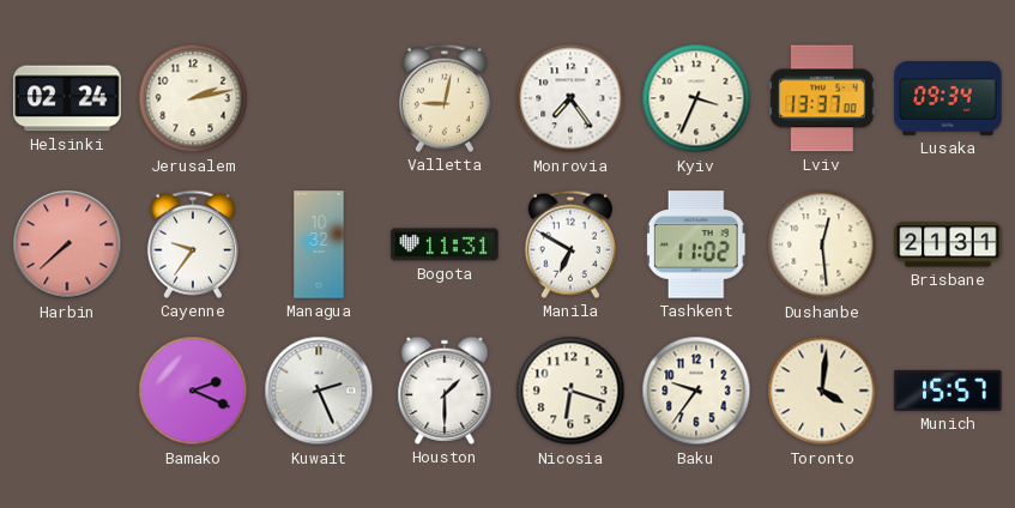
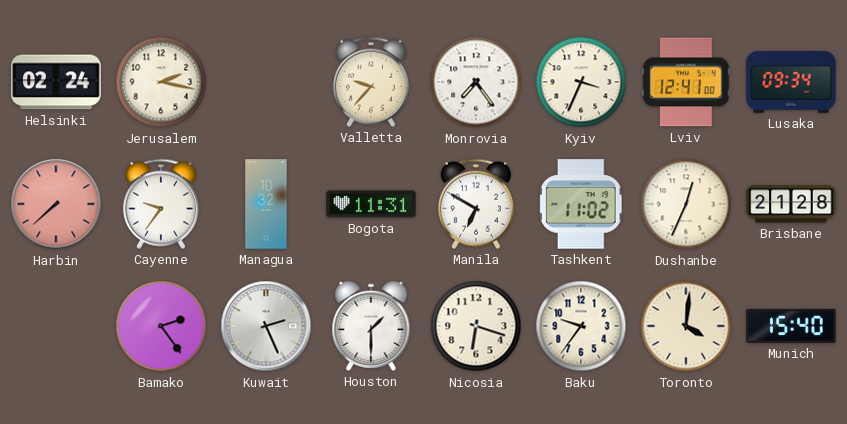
Jerusalem: 2:13 -> 2:17 (161, 82)
Valletta: 9:02 -> 9:37 (371, 82)
Lviv: 13:37 -> 12:41 (686, 82)
Dushanbe: 12:29 -> 12:34 (686, 204)
Brisbane: 21:31 -> 21:28 (791, 204)
Bamako: 2:19 -> 2:24 (161, 326)
Munich: 15:57 -> 15:40 (791, 326)
